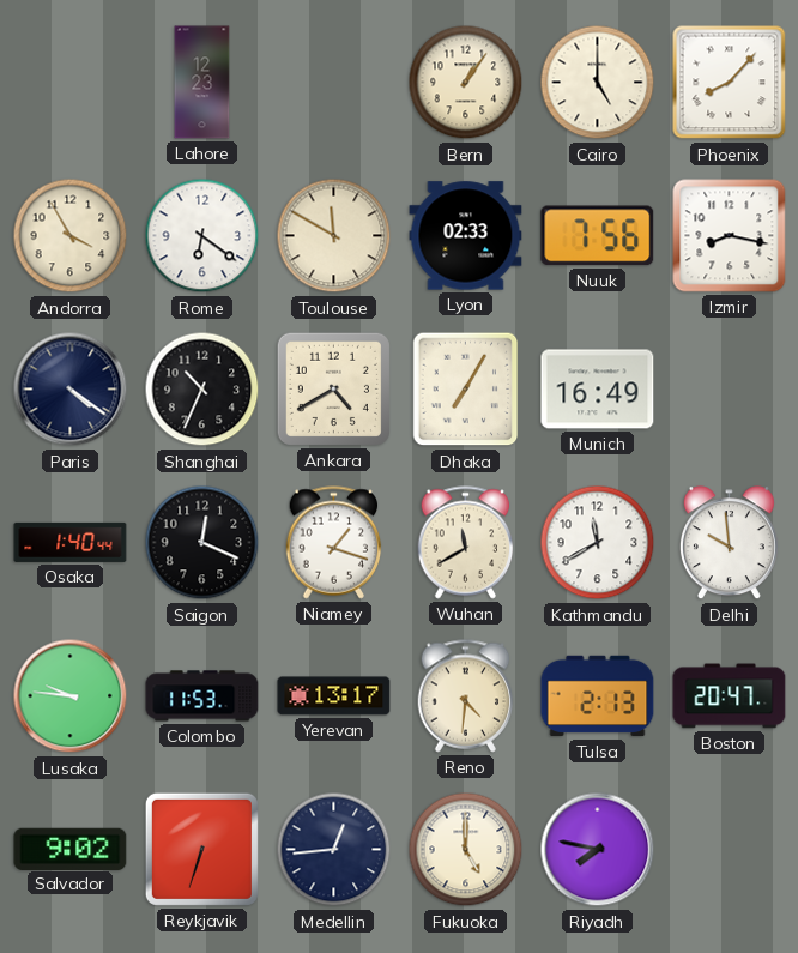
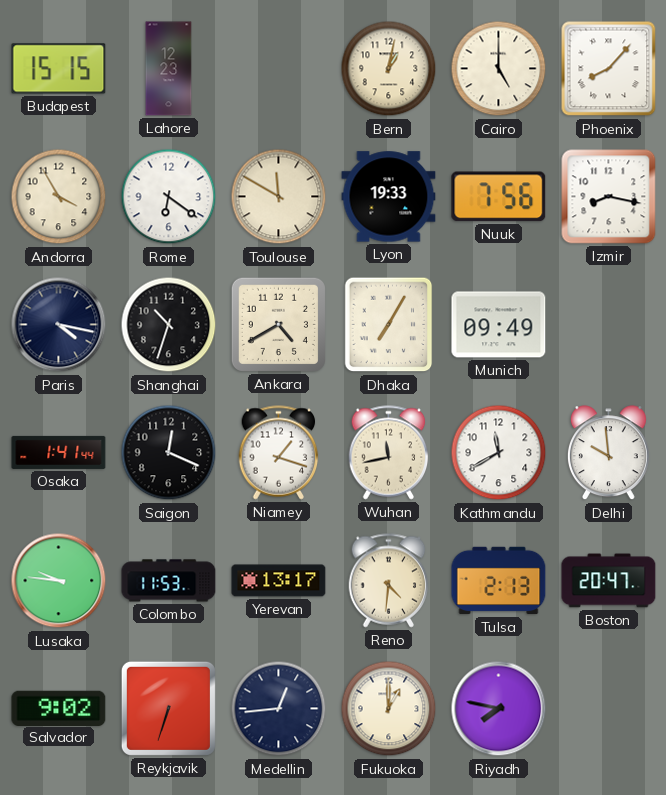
Budapest: none -> 15:15 (59, 69)
Bern: 1:06 -> 1:02 (389, 69)
Lyon: 02:33 -> 19:33 (389, 197)
Paris: 4:21 -> 4:17 (59, 325)
Shanghai: 10:34 -> 10:33 (169, 325)
Munich: 16:49 -> 09:49 (499, 325)
Osaka: 1:40 -> 1:41 (59, 452)
Wuhan: 11:40 -> 11:43 (389, 453)
Fukuoka: 5:00 -> 1:00 (389, 709)
